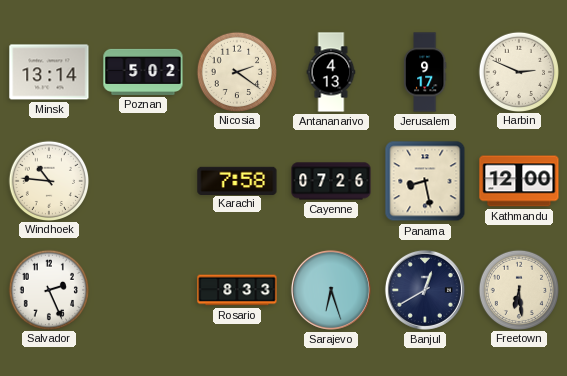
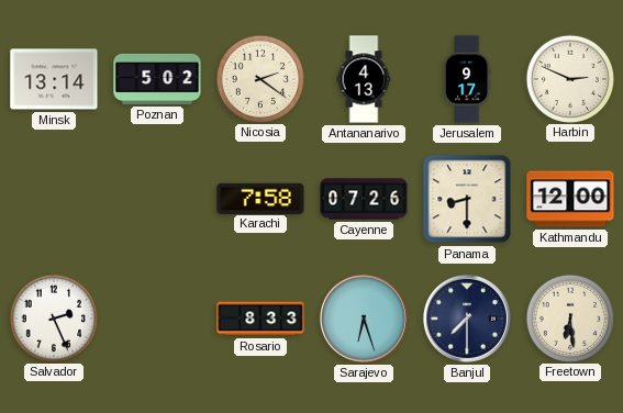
Windhoek: 10:46 -> none (48, 180)
Panama: 8:28 -> 8:30 (467, 199)
Banjul: 12:40 -> 7:30 (467, 319)
